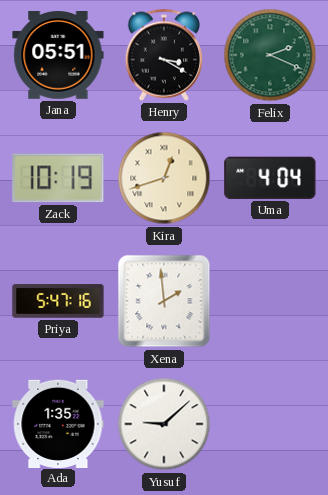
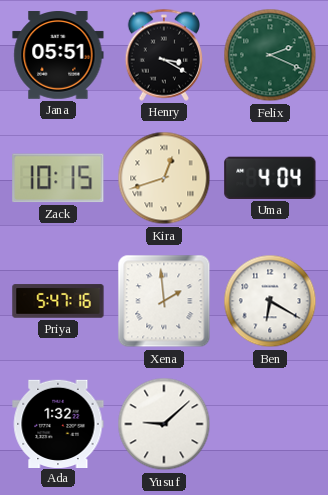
Zack: 10:19 -> 10:15 (58, 178)
Ben: none -> 6:20 (270, 301)
Ada: 1:35 -> 1:32 (58, 423)
